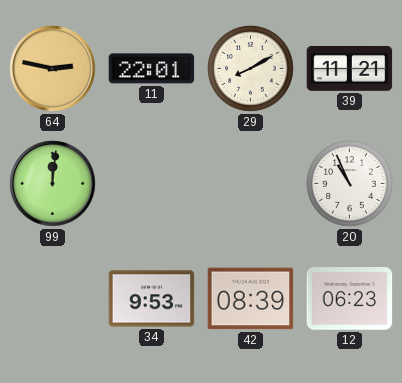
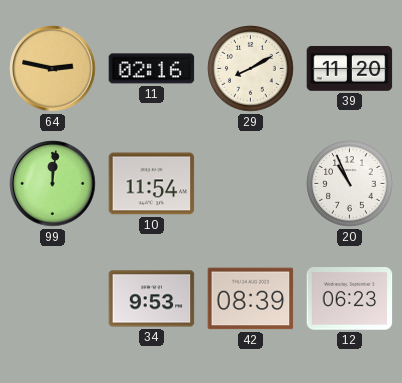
11: 22:01 -> 02:16 (152, 69)
39: 11:21 -> 11:20 (350, 68)
10: none -> 11:54 (152, 184)
